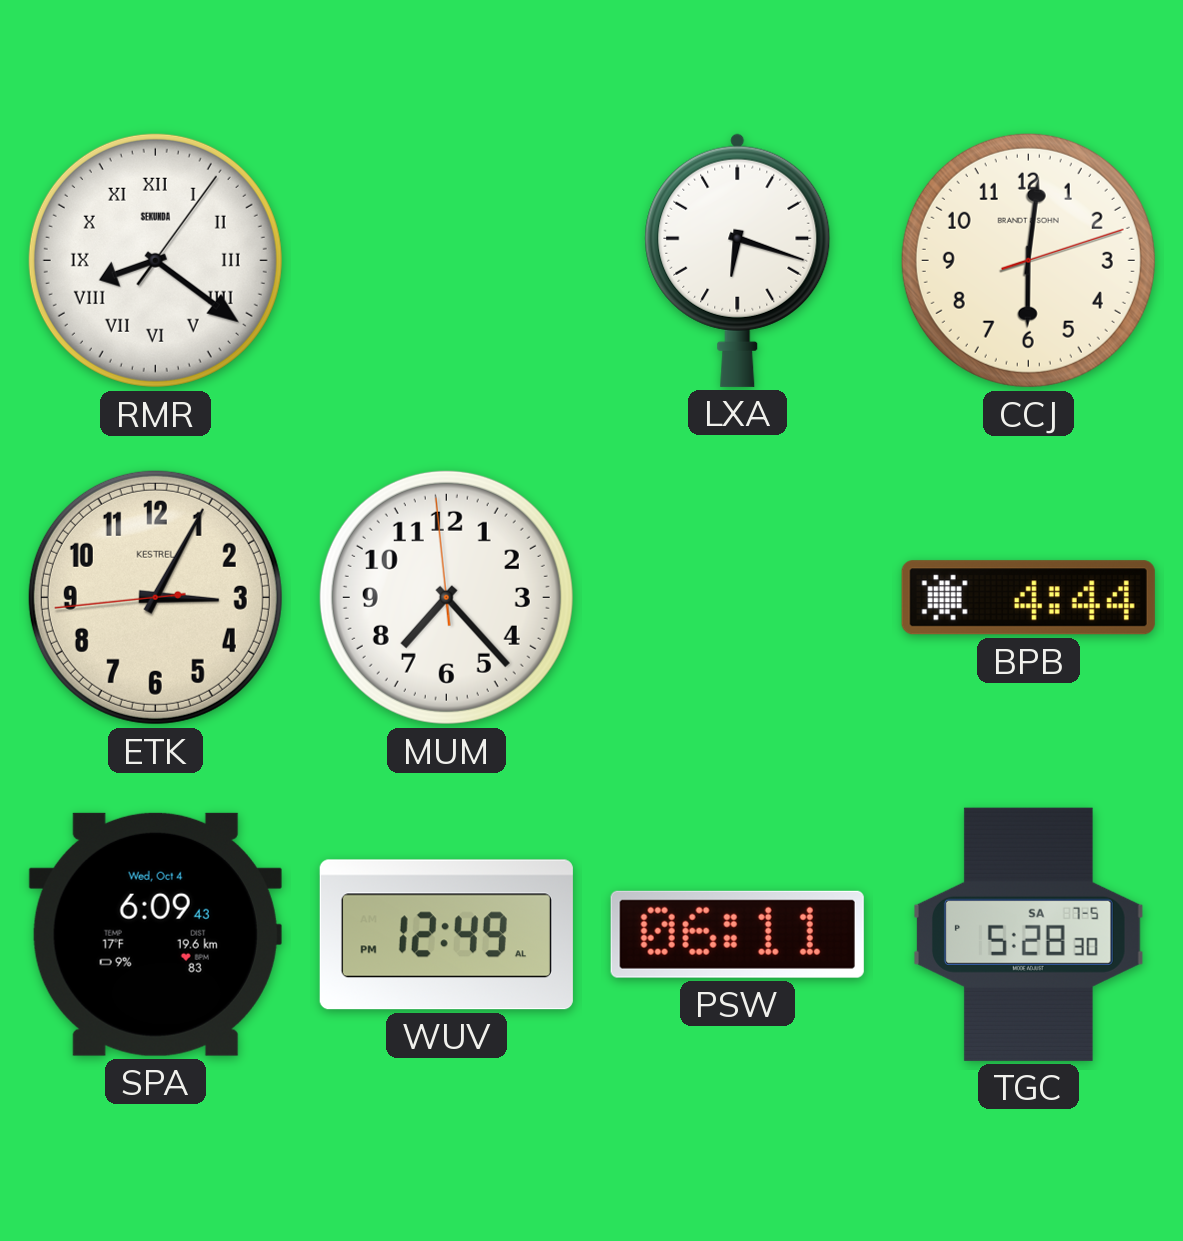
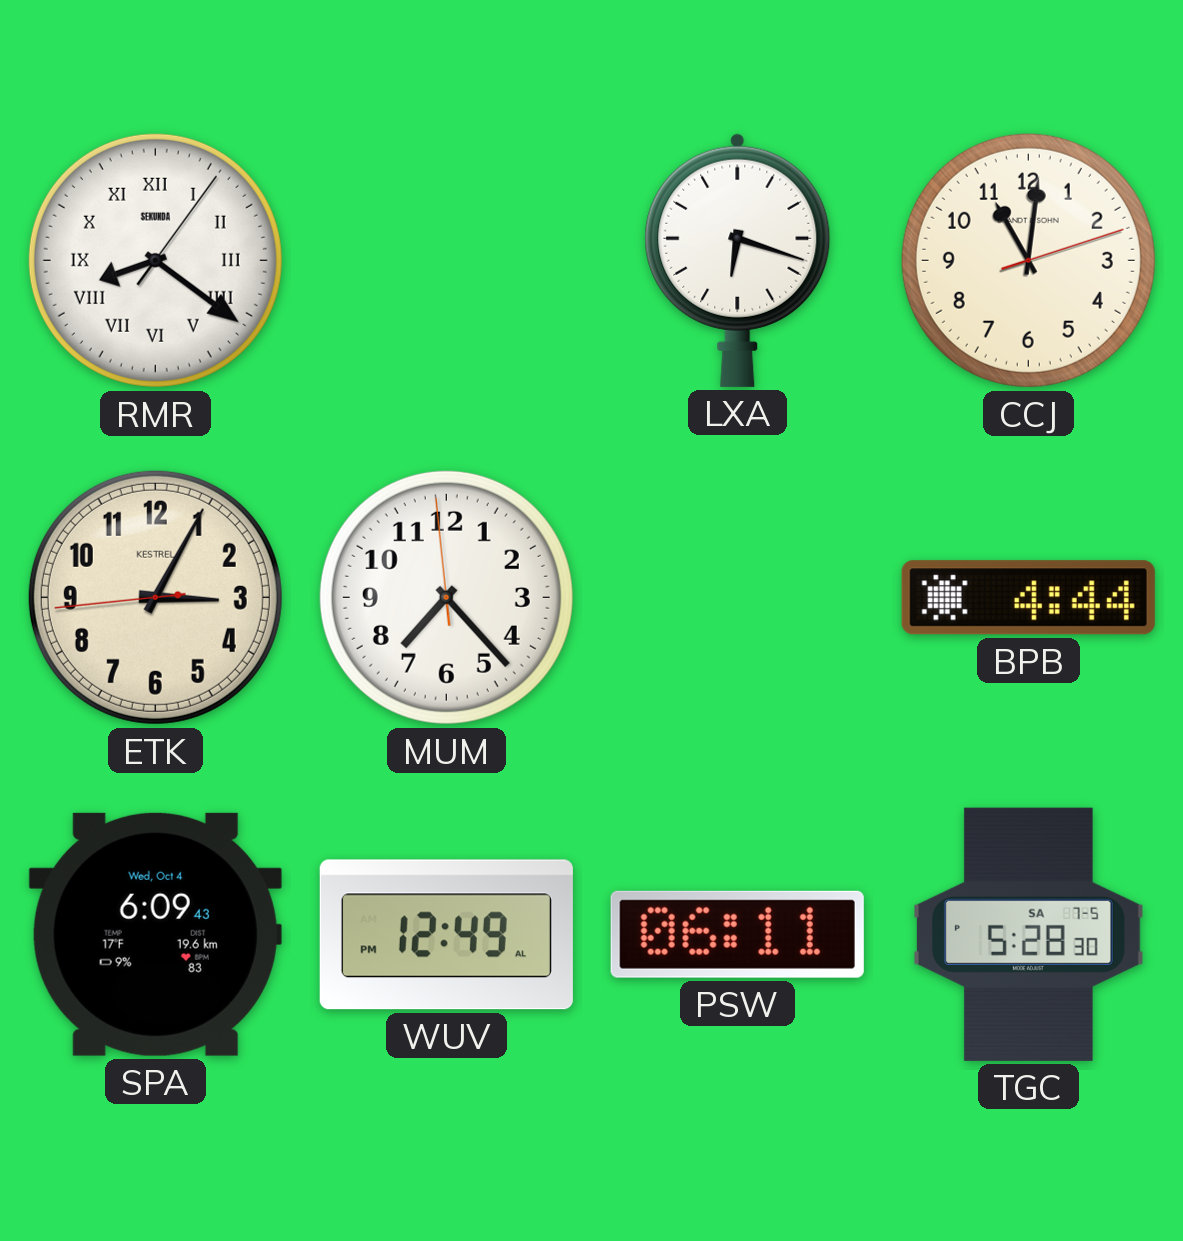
CCJ: 6:01 -> 11:01 (1028, 260)
